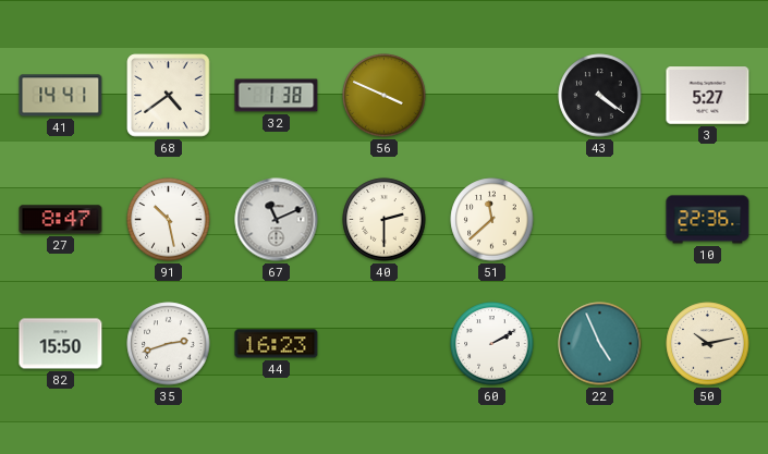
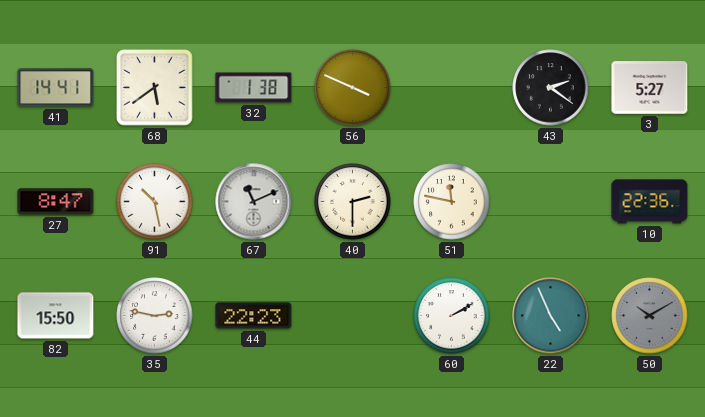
68: 4:39 -> 5:39 (155, 88)
43: 4:21 -> 2:21 (551, 88)
51: 11:38 -> 11:47 (452, 202)
35: 2:42 -> 2:47 (155, 316)
44: 16:23 -> 22:23 (254, 316)
50: 10:13 -> 10:10 (650, 316)
50 dial: cream -> grey (650, 316)
